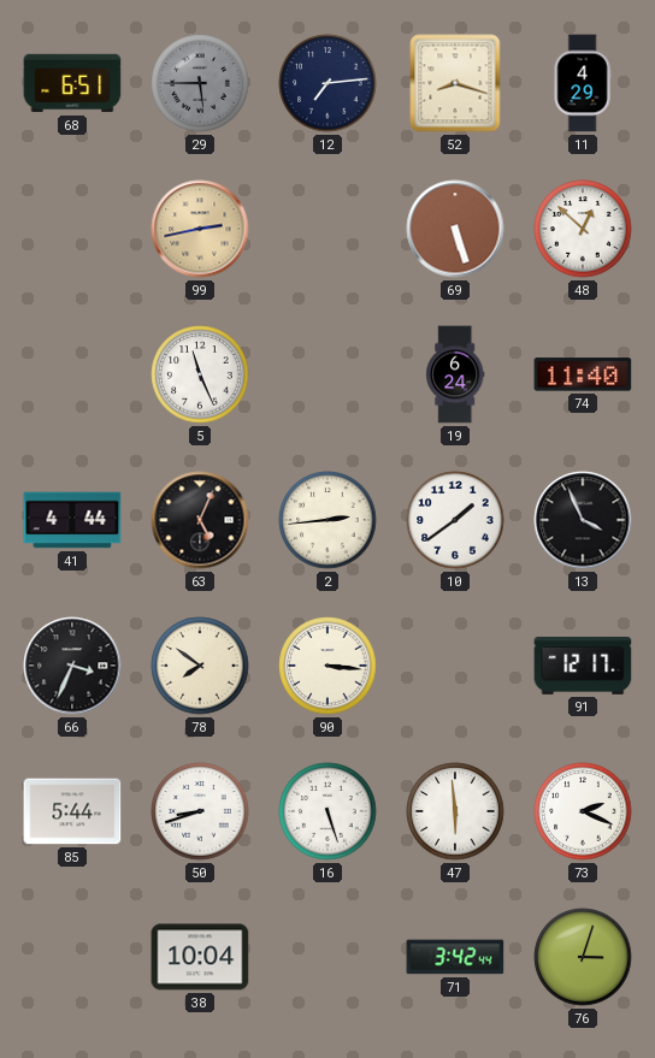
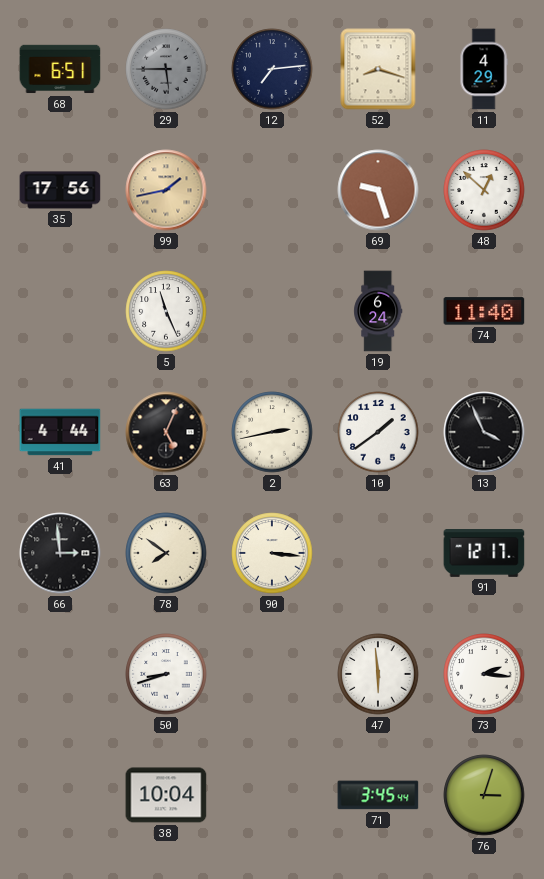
35: none -> 17:56 (60, 190)
99: 2:43 -> 1:43 (166, 190)
69: 5:27 -> 9:27 (378, 190)
2: 2:44 -> 2:43 (272, 432)
66: 3:34 -> 2:59 (60, 553)
85: 5:44 -> none (72, 811)
16: 5:27 -> none (327, 811)
73: 2:19 -> 2:16 (484, 674)
71: 3:42 -> 3:45 (378, 795)
